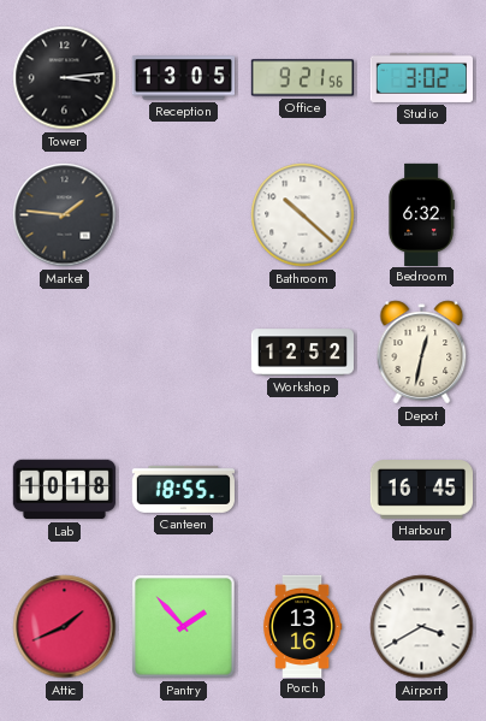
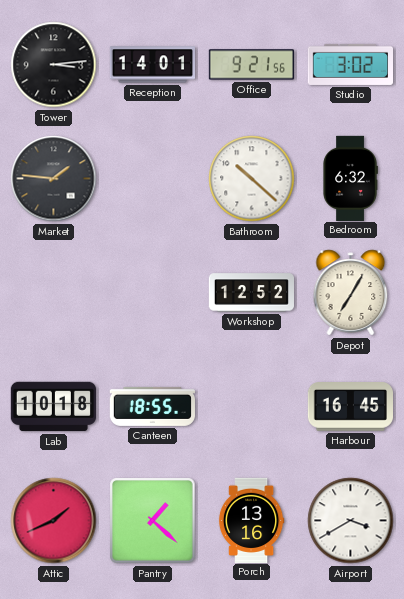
Reception: 13:05 -> 14:01 (152, 65)
Depot: 12:32 -> 7:05 (351, 293)
Pantry: 1:53 -> 1:22 (153, 521)
